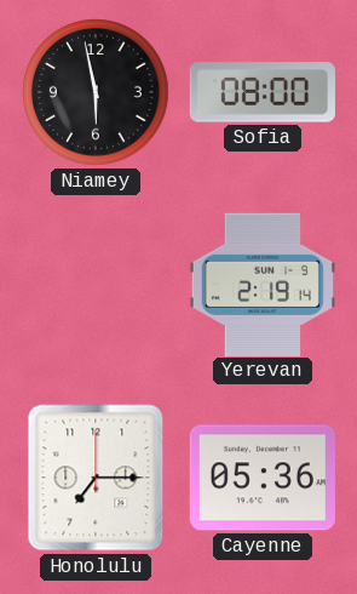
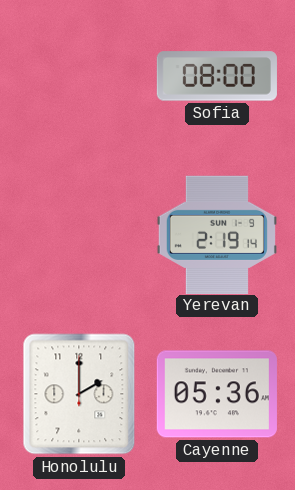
Niamey: 5:58 -> none (96, 92)
Honolulu: 7:15 -> 2:00 (79, 394)
